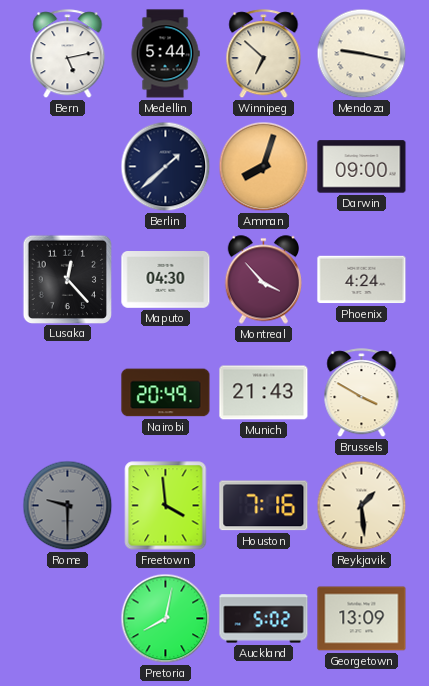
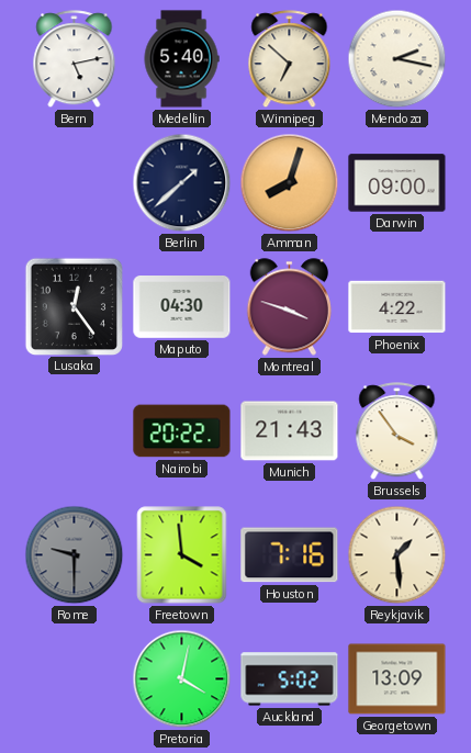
Medellin: 5:44 -> 5:40 (181, 59)
Mendoza: 9:17 -> 2:17 (397, 59)
Lusaka: 12:23 -> 12:24 (74, 306)
Montreal: 3:53 -> 3:48 (290, 307)
Phoenix: 4:24 -> 4:22 (397, 307)
Nairobi: 20:49 -> 20:22 (182, 431)
Brussels: 3:50 -> 3:54 (397, 431)
Pretoria: 8:02 -> 4:02 (182, 679)
